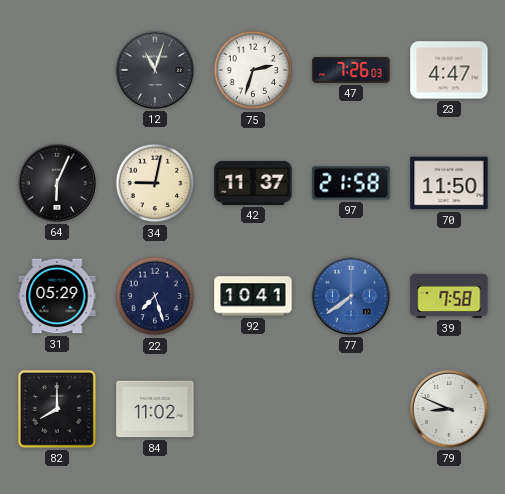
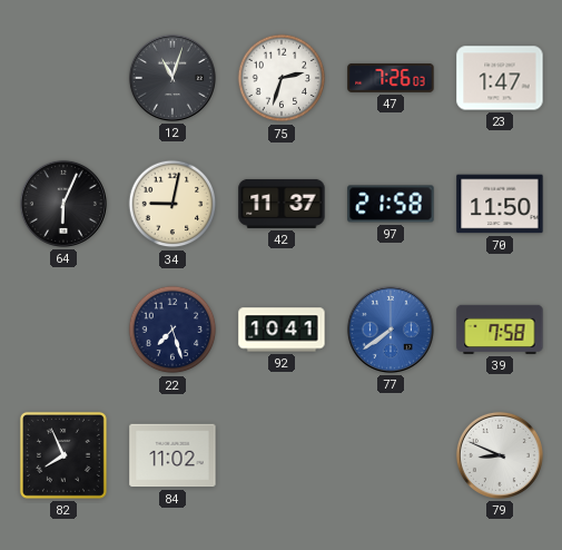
23: 4:47 -> 1:47 (500, 78)
31: 05:29 -> none (57, 296)
82: 8:00 -> 7:56 (63, 455)
